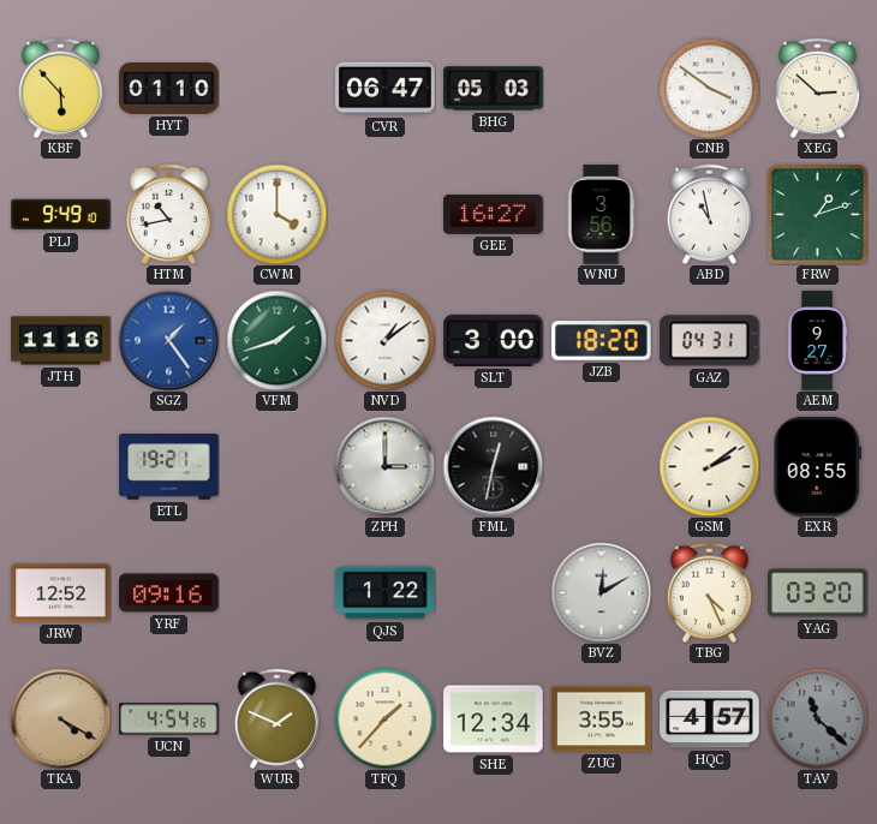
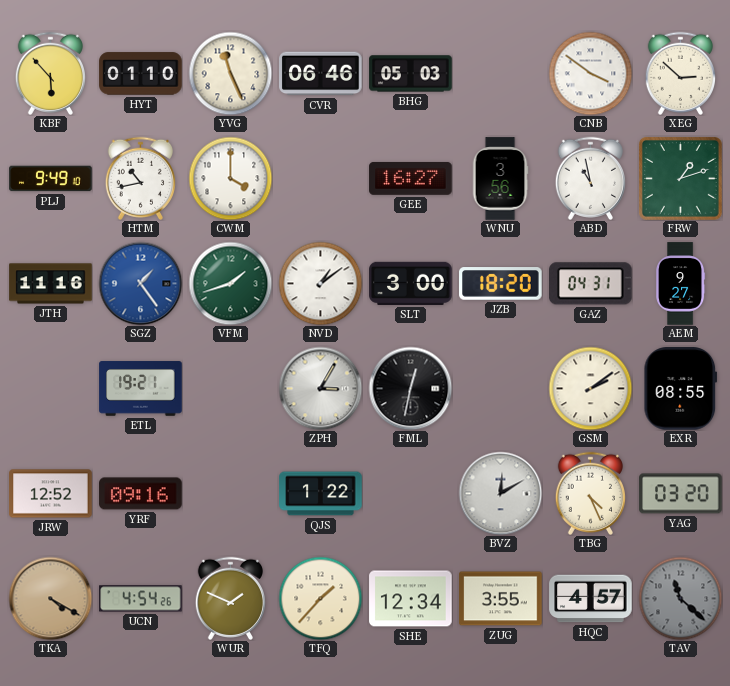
YVG: none -> 11:26 (230, 73)
CVR: 06:47 -> 06:46 (321, 74)
ZPH: 3:00 -> 3:05 (320, 388)
